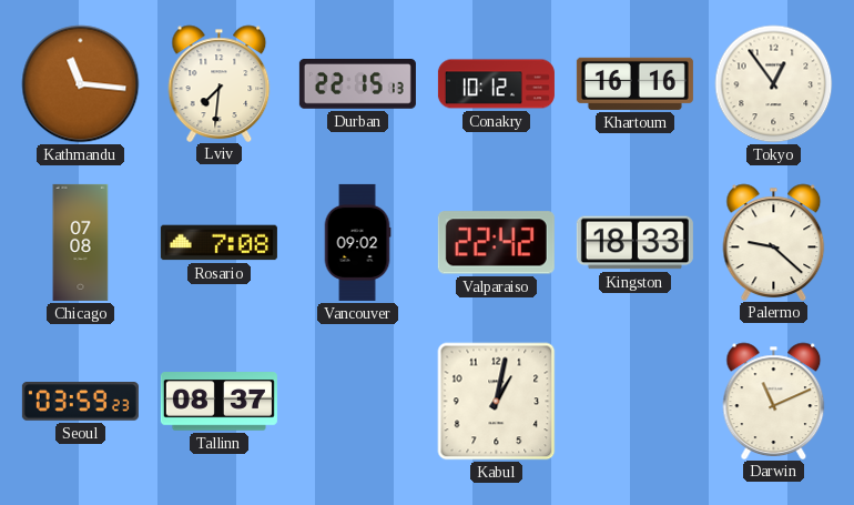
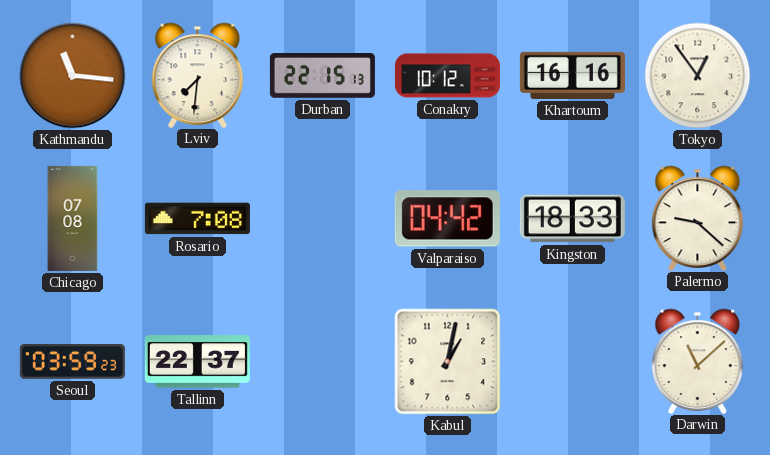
Vancouver: 09:02 -> none (357, 242)
Valparaiso: 22:42 -> 04:42 (447, 219)
Tallinn: 08:37 -> 22:37 (197, 362)
Darwin: 11:11 -> 11:08 (698, 361)
